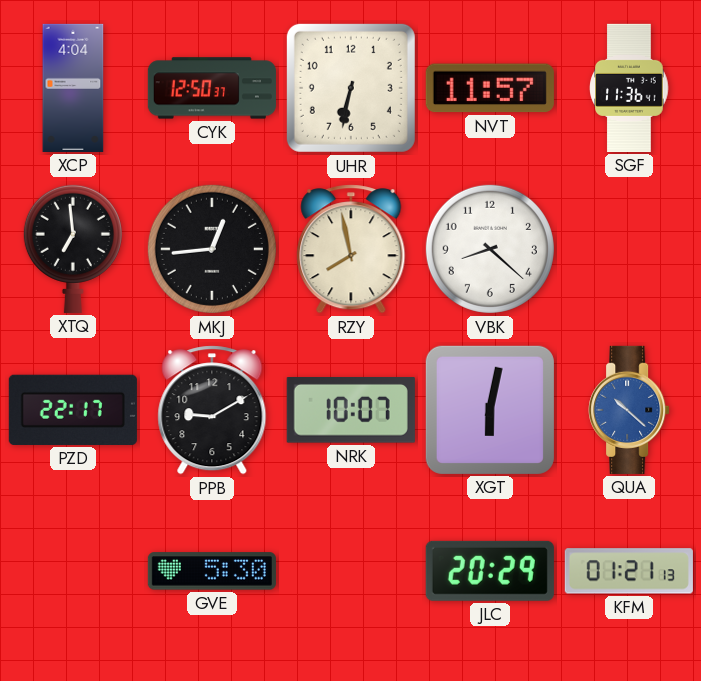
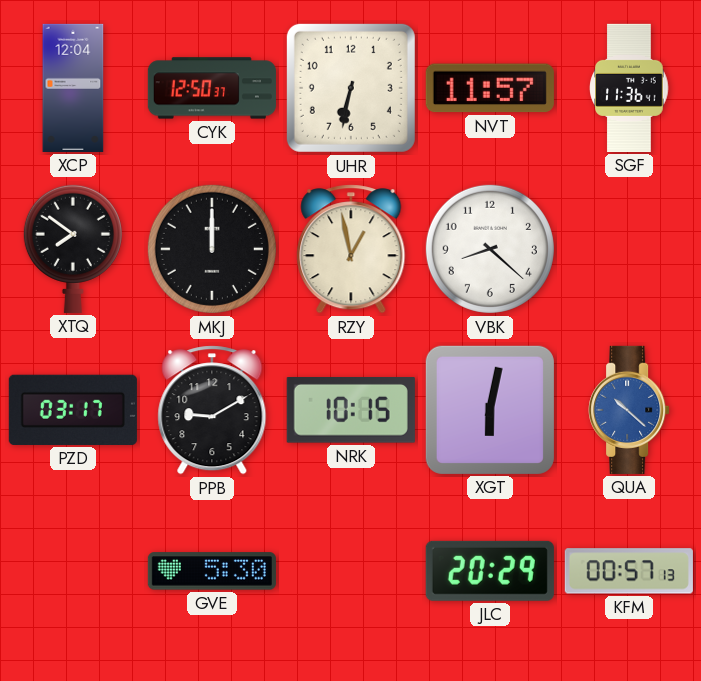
XCP: 4:04 -> 12:04 (73, 88)
XTQ: 6:59 -> 7:51 (73, 248)
MKJ: 12:44 -> 12:00 (212, 249)
RZY: 7:58 -> 12:58 (351, 249)
PZD: 22:17 -> 03:17 (73, 410)
NRK: 10:07 -> 10:15 (351, 411)
KFM: 01:21 -> 00:57 (629, 571)
